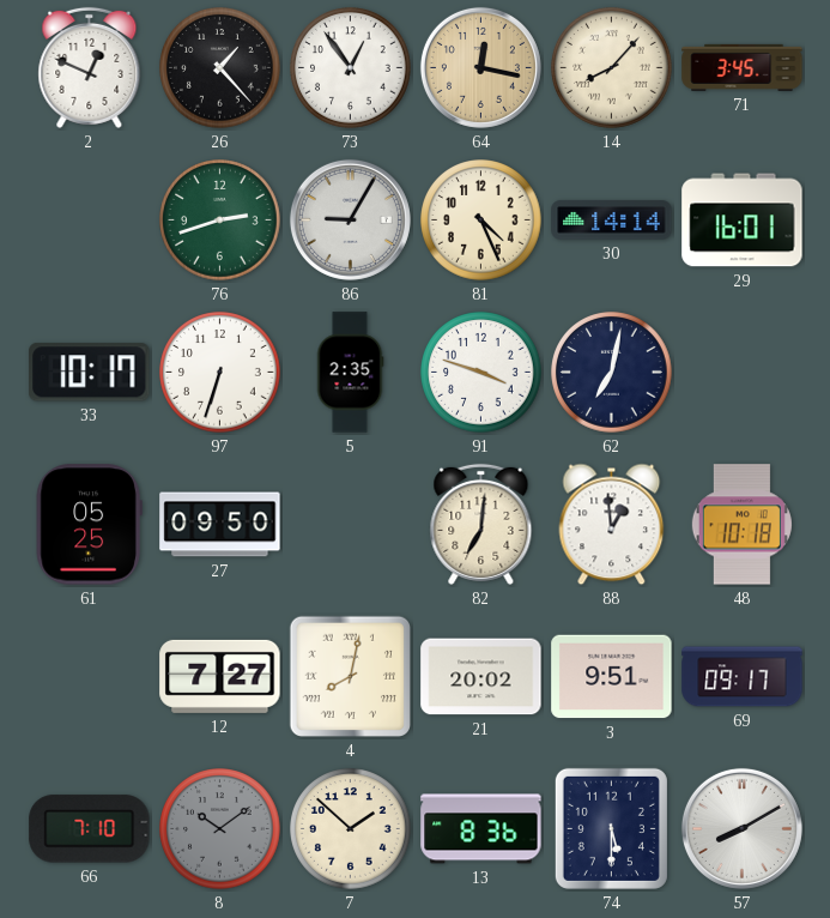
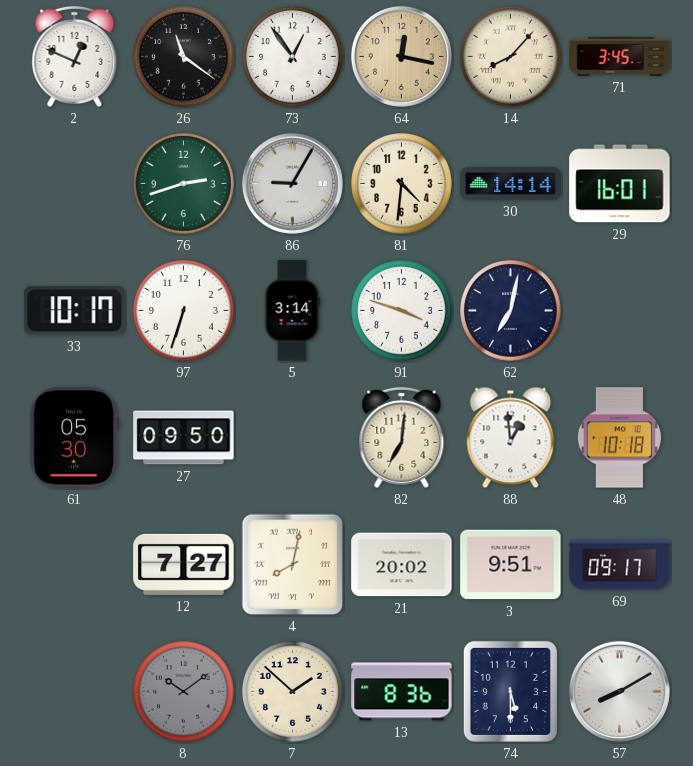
26: 1:23 -> 11:21 (184, 57)
81: 4:26 -> 4:31 (402, 184)
5: 2:35 -> 3:14 (292, 311)
61: 05:25 -> 05:30 (74, 438)
66: 7:10 -> none (90, 829)
